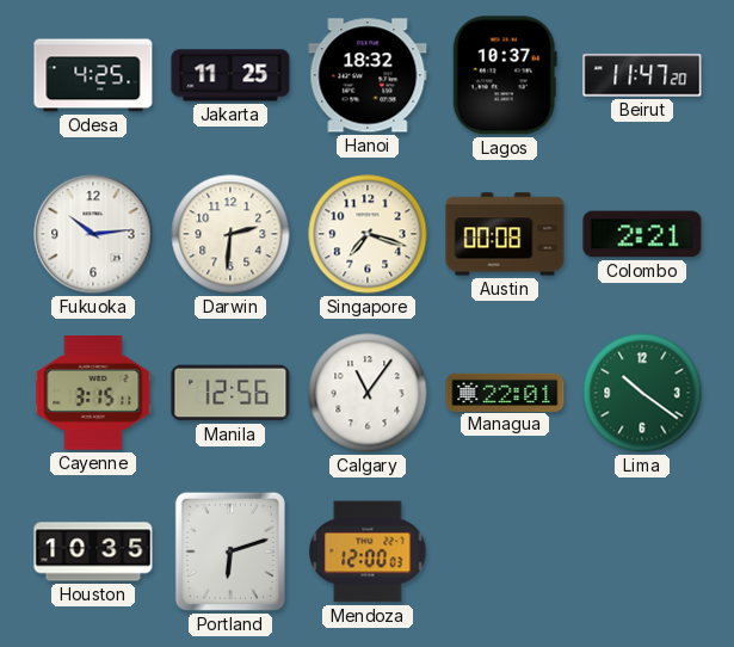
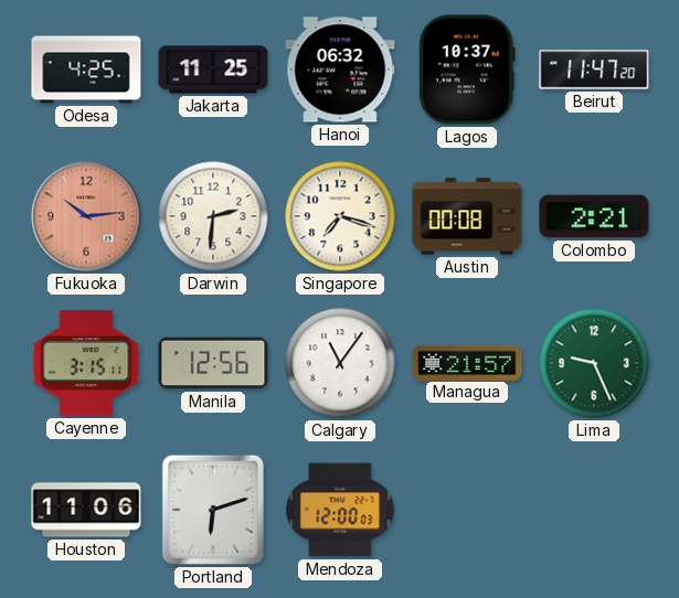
Hanoi: 18:32 -> 06:32 (340, 70)
Fukuoka dial: white -> salmon (86, 216)
Managua: 22:01 -> 21:57 (467, 362)
Lima: 10:21 -> 9:26 (594, 363)
Houston: 10:35 -> 11:06 (86, 510)
